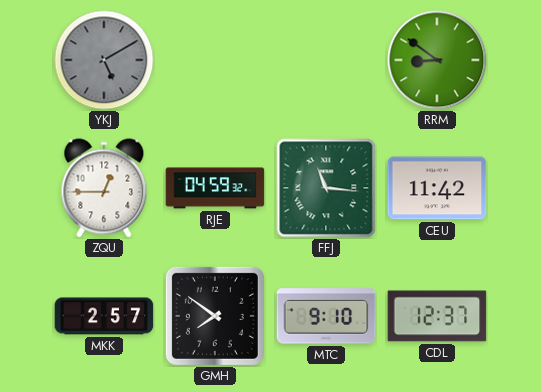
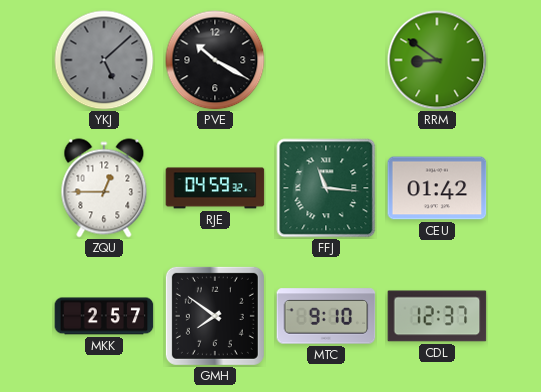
YKJ: 5:10 -> 5:08 (104, 60)
PVE: none -> 10:20 (215, 60)
CEU: 11:42 -> 01:42 (437, 188)
